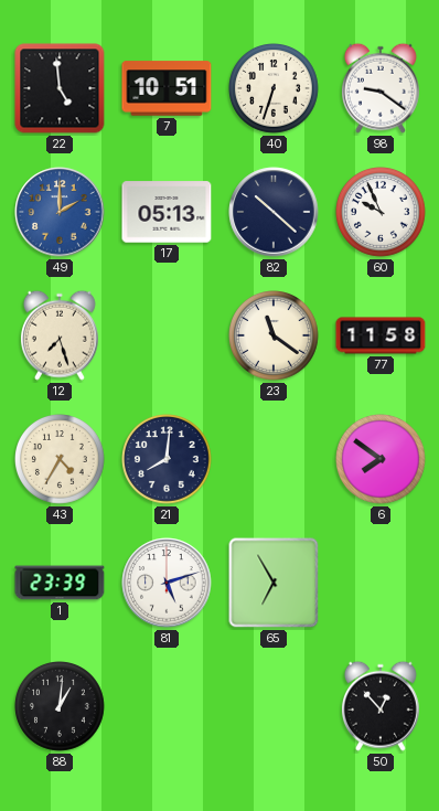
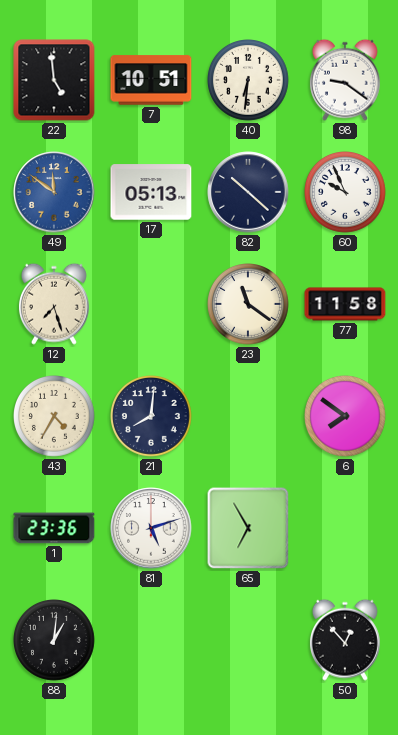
40: 6:33 -> 6:31 (249, 81)
49: 2:00 -> 11:51 (54, 192)
1: 23:39 -> 23:36 (54, 528)
